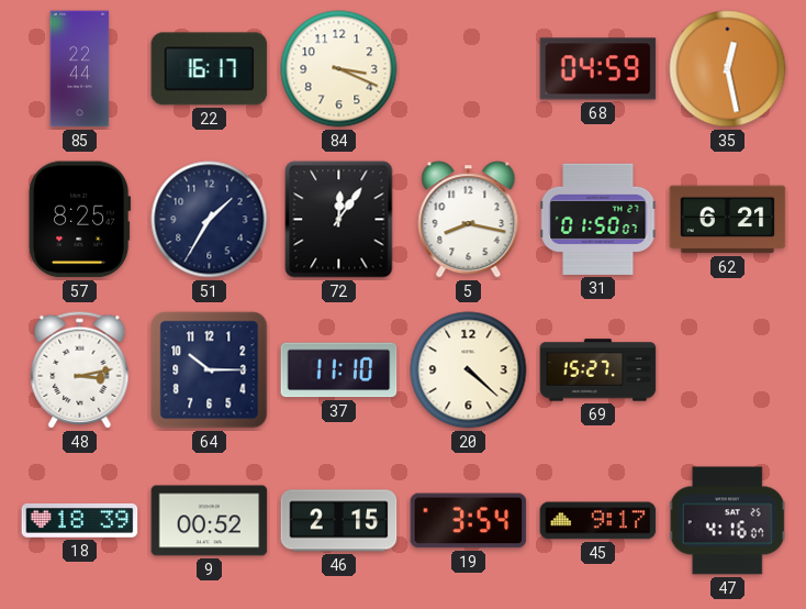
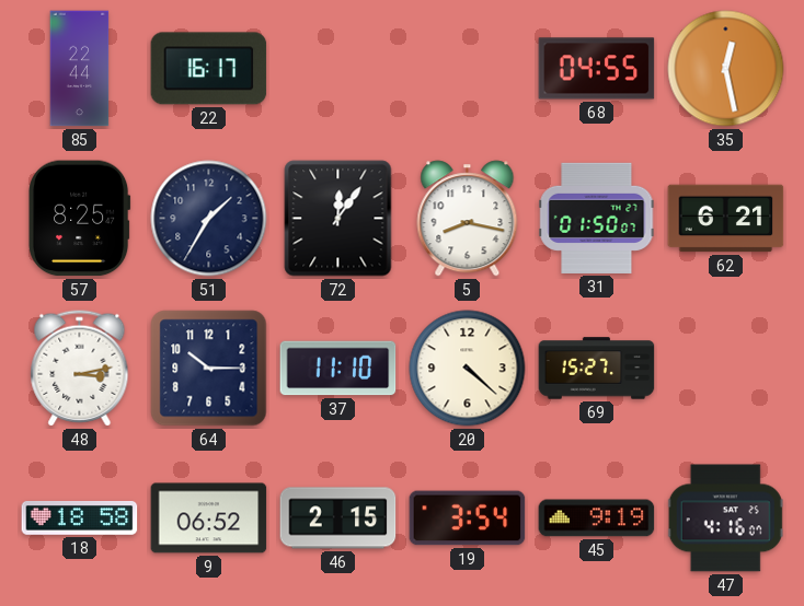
84: 3:19 -> none (339, 69)
68: 04:59 -> 04:55 (597, 69)
18: 18:39 -> 18:58 (80, 518)
9: 00:52 -> 06:52 (209, 518)
45: 9:17 -> 9:19 (597, 518)
